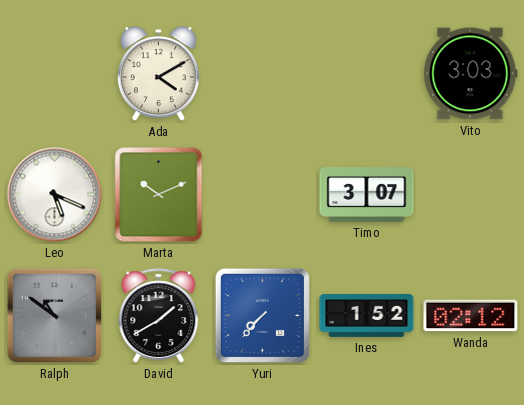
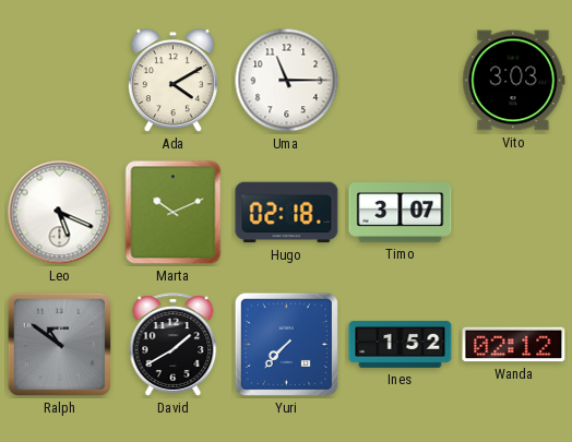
Uma: none -> 11:15 (287, 81)
Hugo: none -> 02:18 (287, 213)
